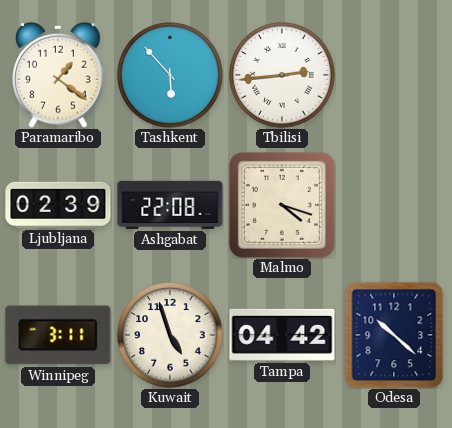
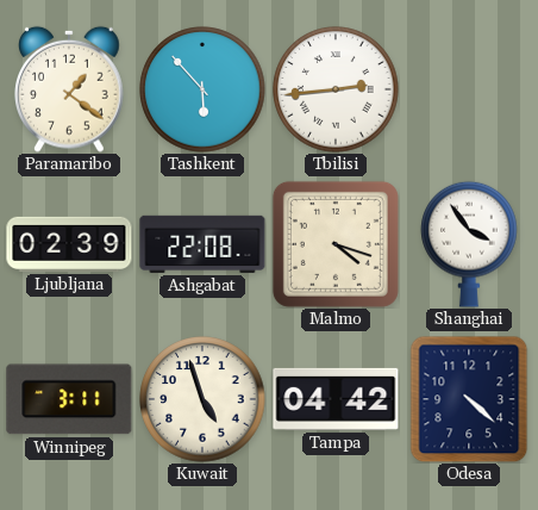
Shanghai: none -> 3:54 (469, 244)
Odesa: 10:22 -> 4:22 (469, 399)
